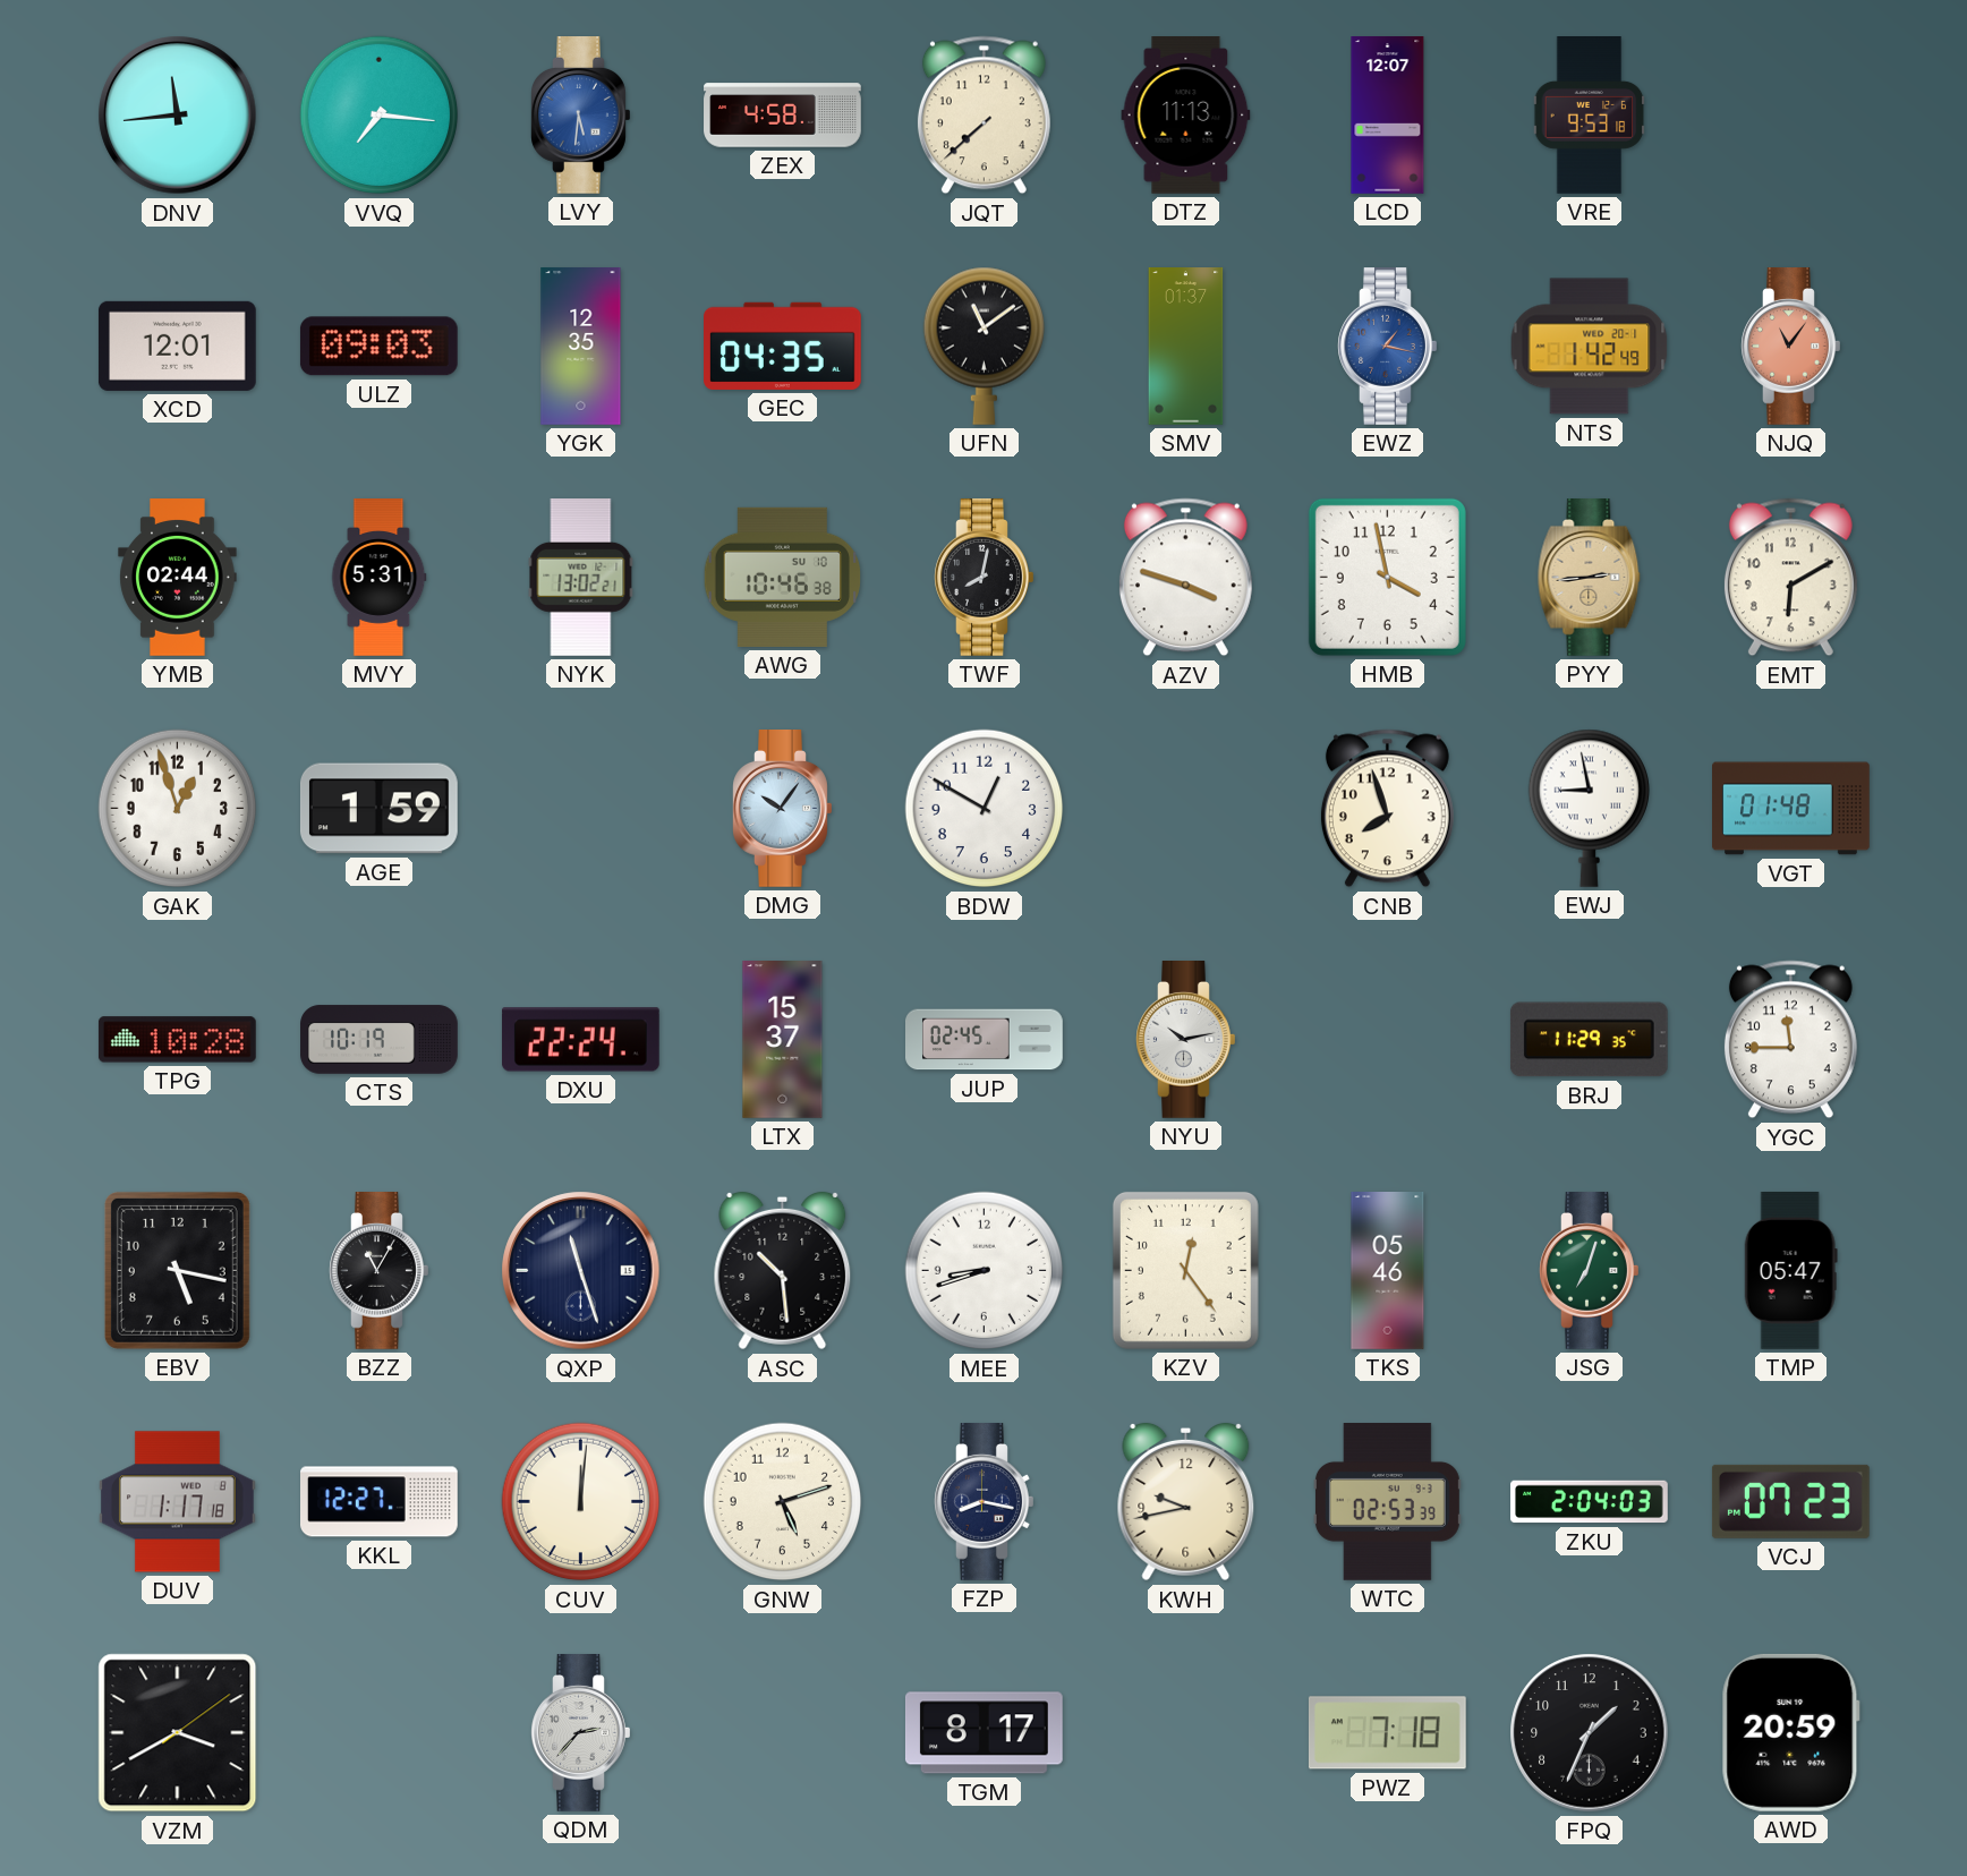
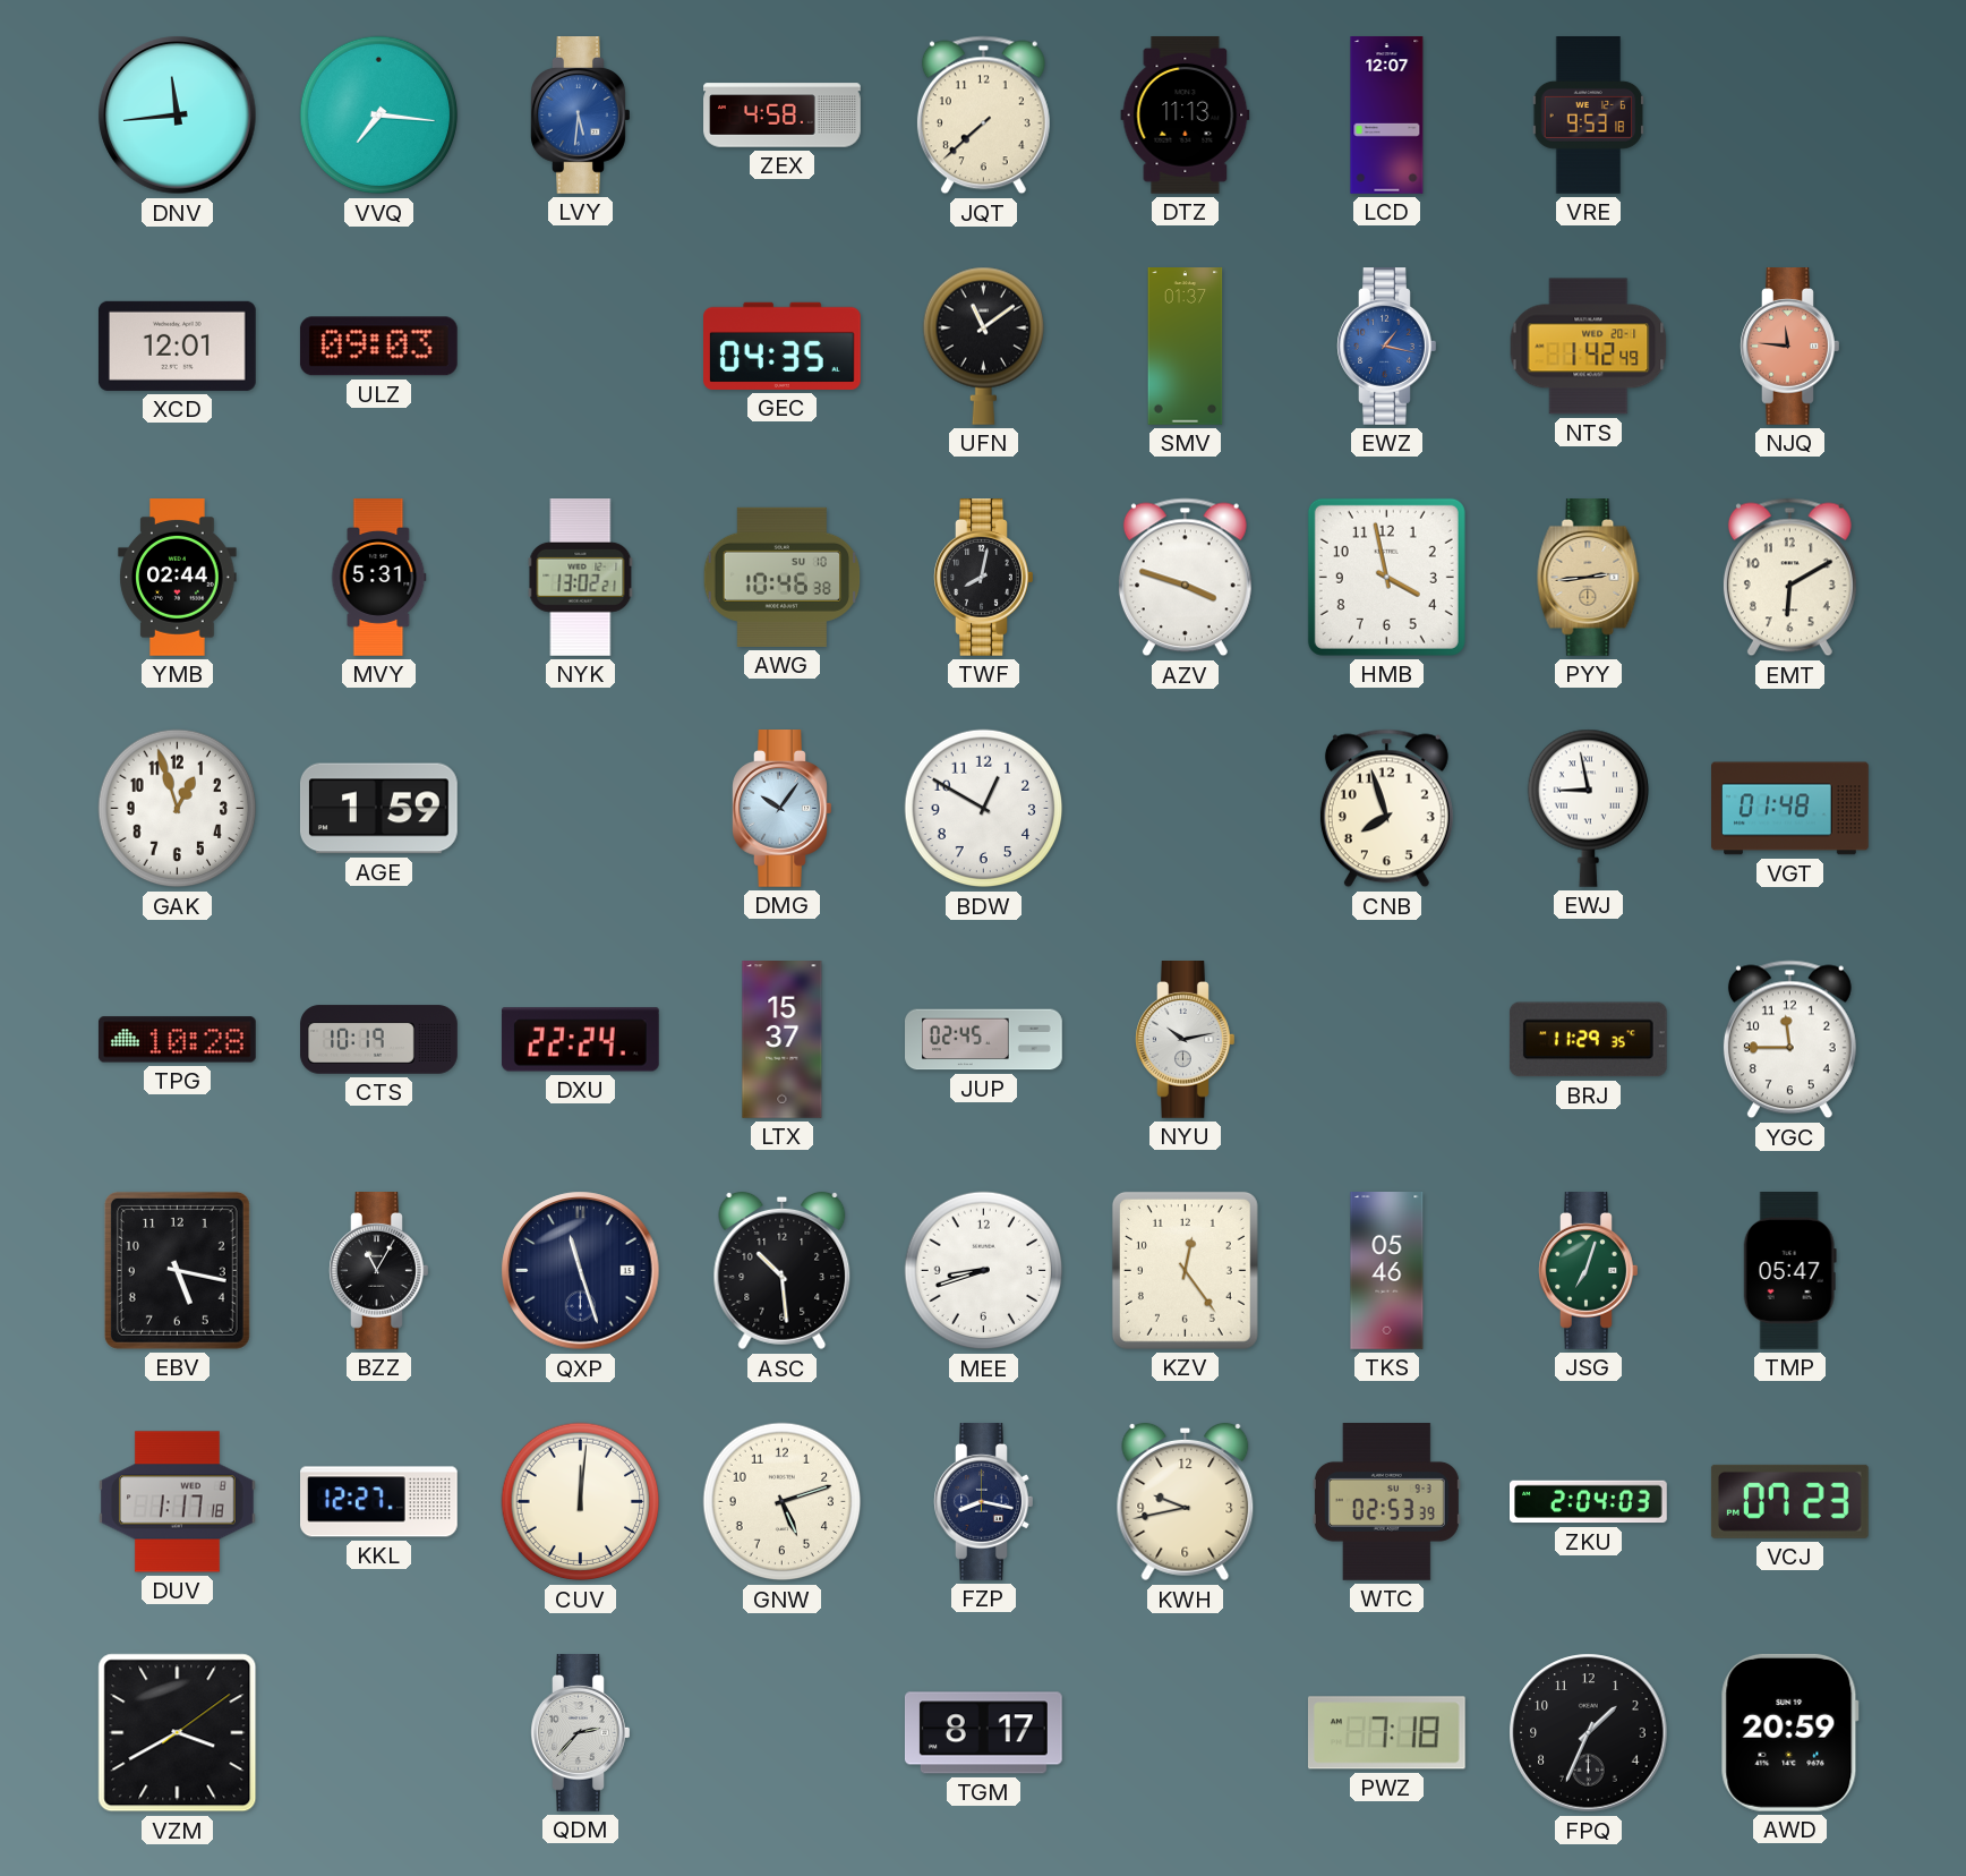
YGK: 12:35 -> none (581, 347)
NJQ: 11:06 -> 11:46 (1790, 347)
